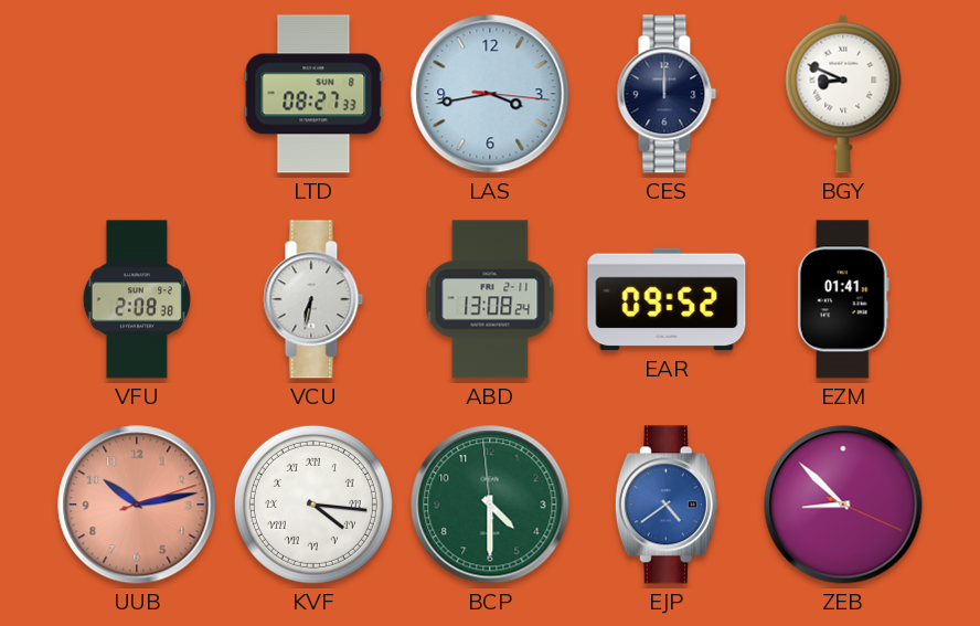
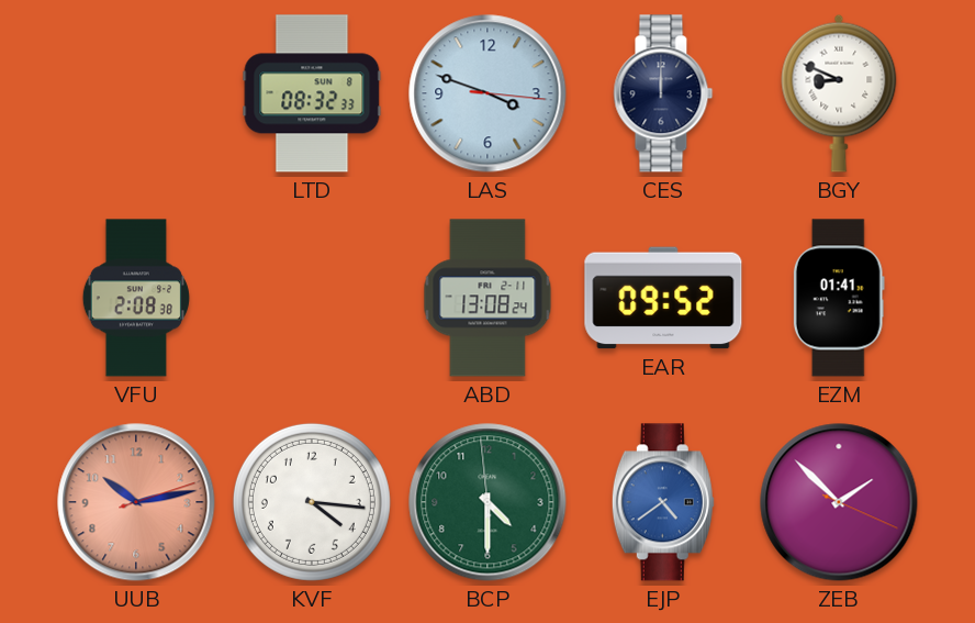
LTD: 08:27 -> 08:32 (312, 93)
LAS: 3:43 -> 3:48 (487, 93)
VCU: 6:32 -> none (313, 299)
KVF numerals: Roman -> Arabic (312, 502)
ZEB: 8:52 -> 1:52 (839, 502)
